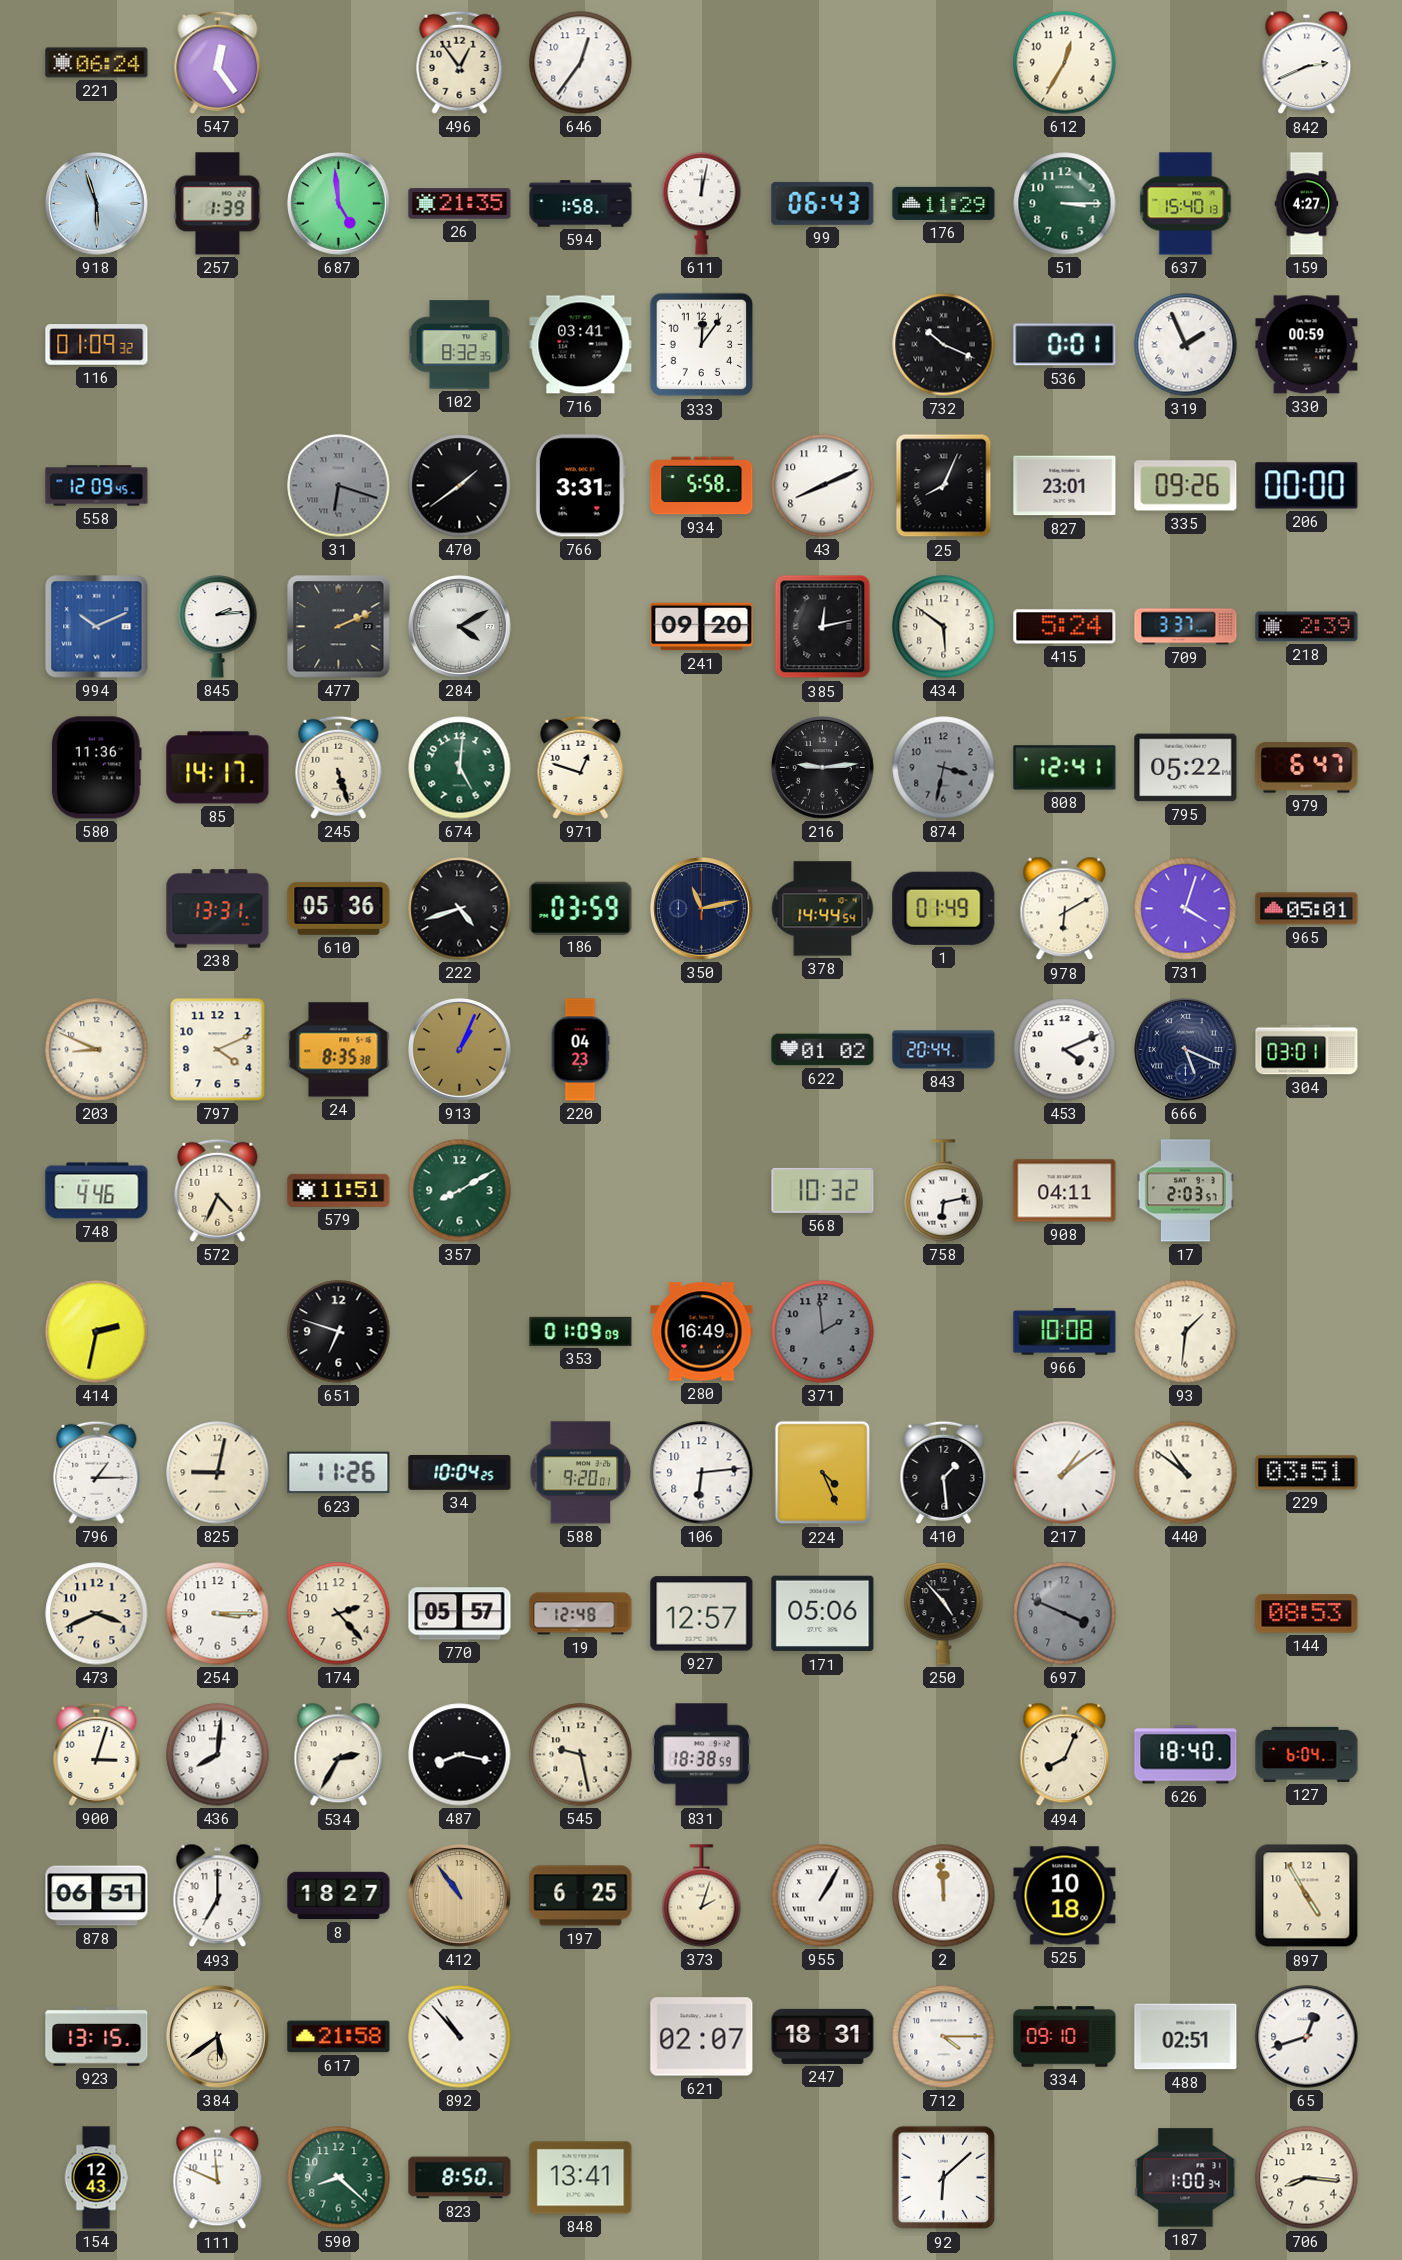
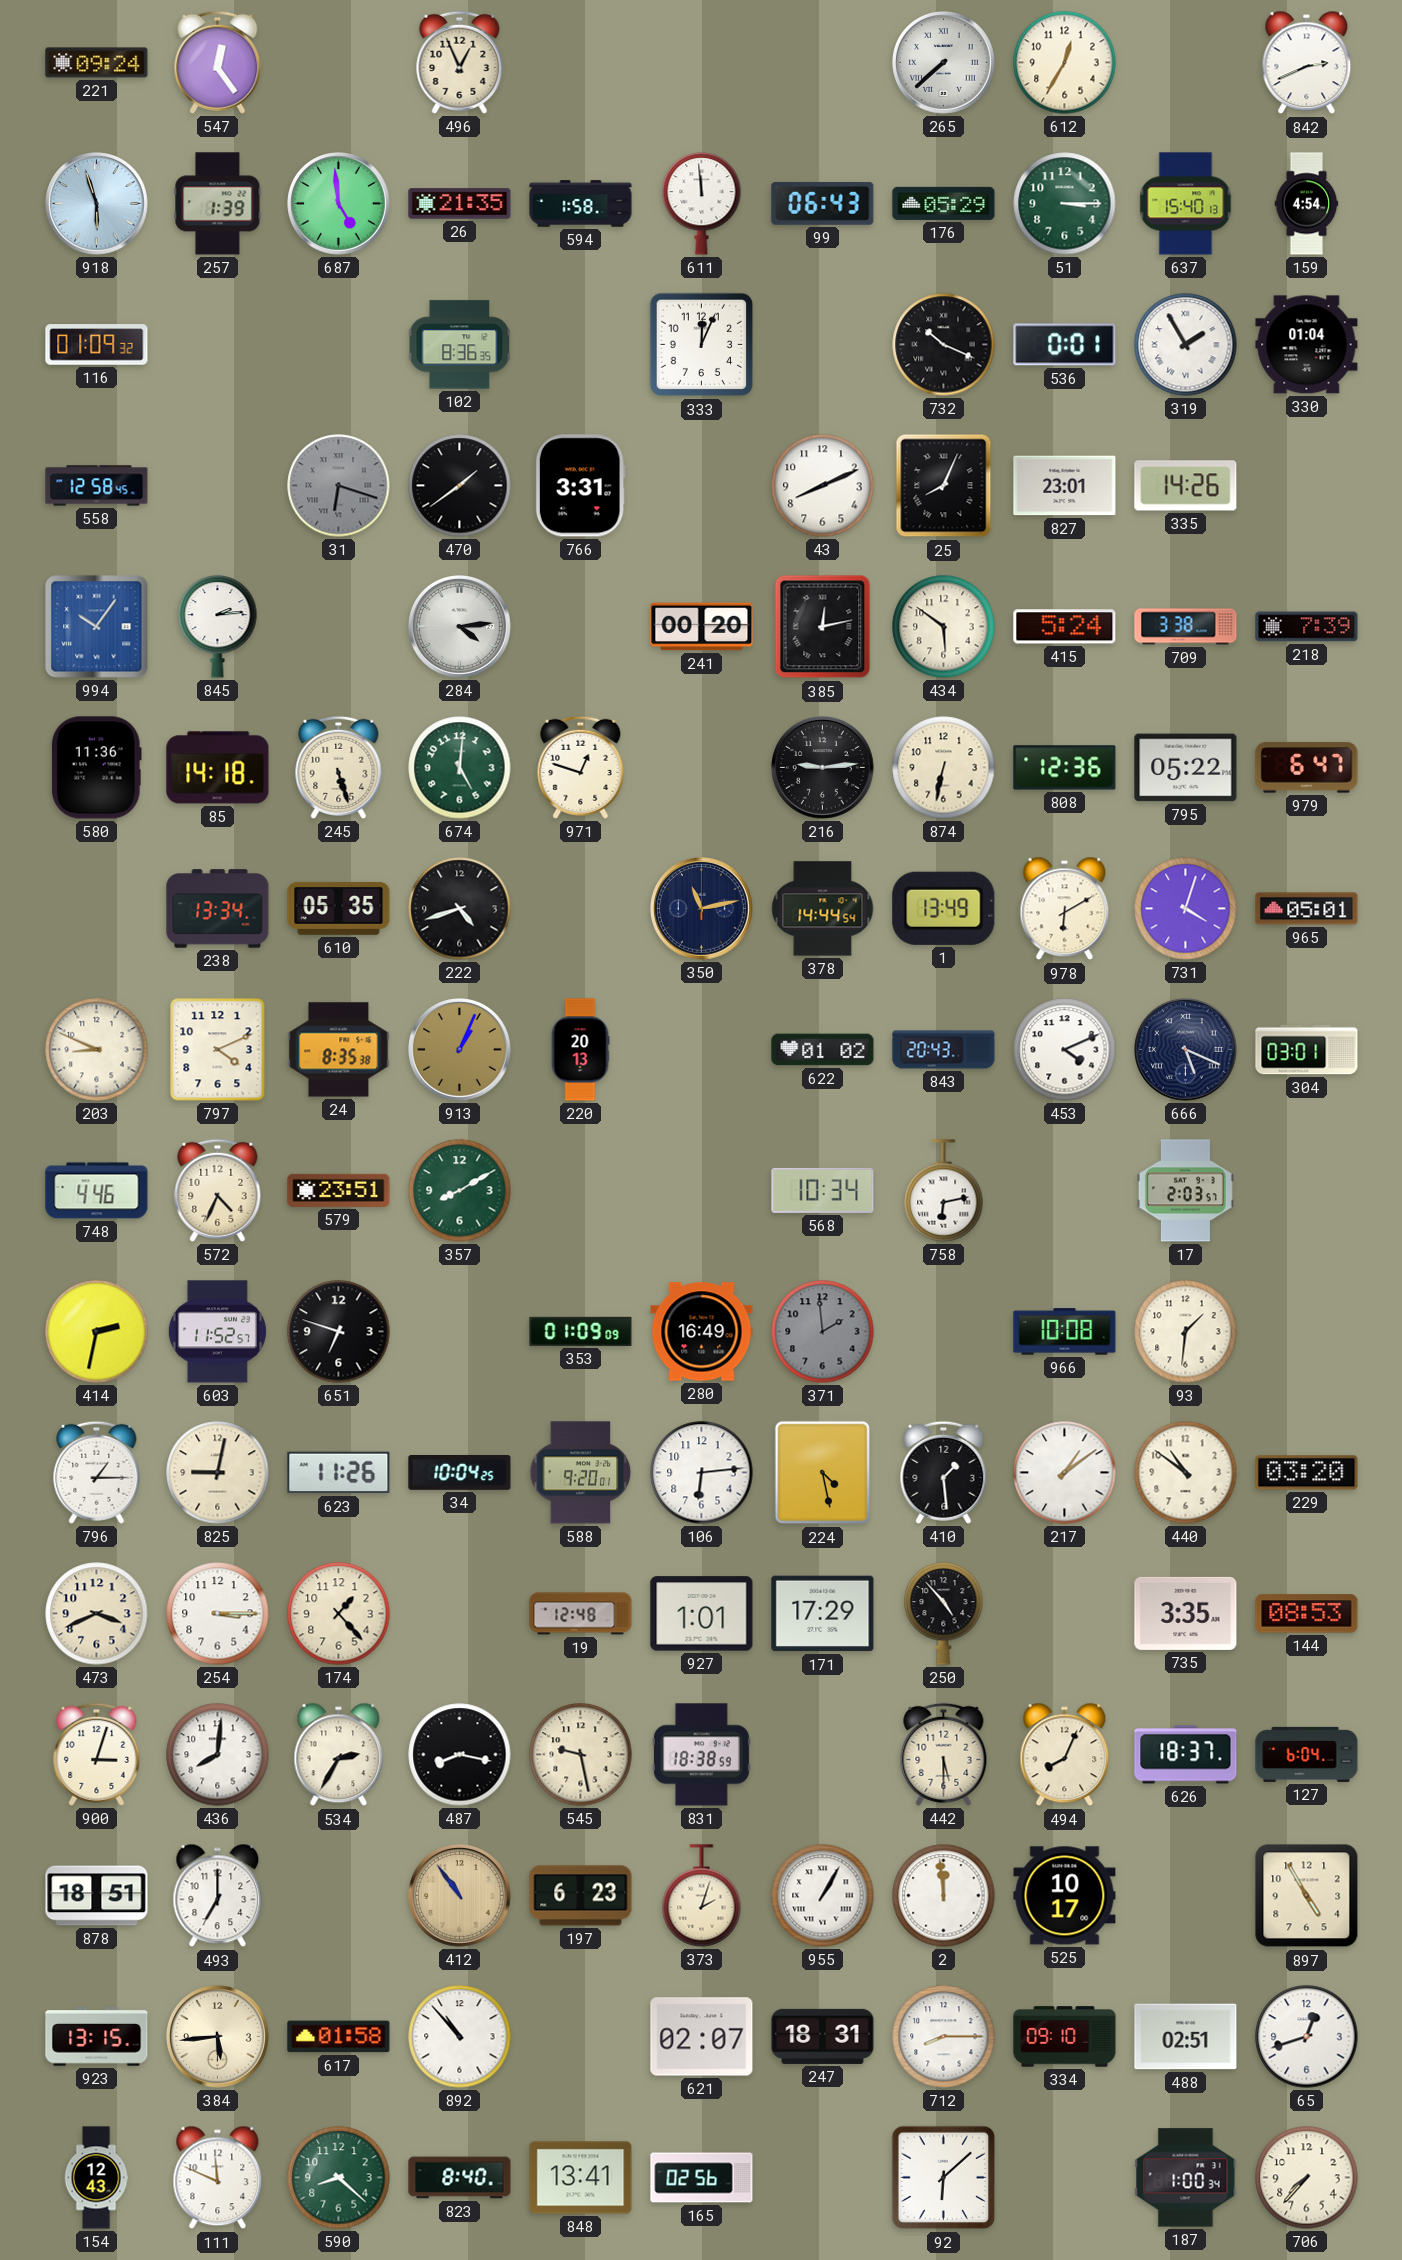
221: 06:24 -> 09:24 (97, 63)
496: 12:54 -> 12:56 (460, 62)
646: 12:36 -> none (581, 63)
265: none -> 7:38 (944, 63)
611: 12:02 -> 11:59 (702, 204)
176: 11:29 -> 05:29 (944, 203)
159: 4:27 -> 4:54 (1307, 204)
102: 8:32 -> 8:36 (460, 345)
716: 03:41 -> none (581, 345)
333: 12:06 -> 12:04 (702, 345)
319: 1:56 -> 1:55 (1186, 345)
330: 00:59 -> 01:04 (1307, 345)
558: 12:09 -> 12:58 (97, 486)
934: 5:58 -> none (702, 486)
335: 09:26 -> 14:26 (1186, 486)
206: 00:00 -> none (1307, 486)
994: 10:11 -> 10:06 (97, 627)
477: 2:11 -> none (339, 627)
284: 4:10 -> 4:14 (460, 627)
241: 09:20 -> 00:20 (702, 627)
709: 3:37 -> 3:38 (1186, 627)
218: 2:39 -> 7:39 (1307, 627)
85: 14:17 -> 14:18 (218, 768)
874: 3:32 -> 6:32 (944, 768)
874 dial: grey -> cream (944, 768)
808: 12:41 -> 12:36 (1065, 768)
238: 13:31 -> 13:34 (218, 909)
610: 05:36 -> 05:35 (339, 908)
186: 03:59 -> none (581, 908)
1: 01:49 -> 13:49 (944, 908)
220: 04:23 -> 20:13 (580, 1050)
843: 20:44 -> 20:43 (944, 1050)
579: 11:51 -> 23:51 (339, 1190)
568: 10:32 -> 10:34 (823, 1190)
908: 04:11 -> none (1065, 1191)
603: none -> 11:52 (217, 1332)
224: 4:26 -> 4:28 (823, 1473)
229: 03:51 -> 03:20 (1307, 1473)
174: 2:23 -> 1:23 (339, 1614)
770: 05:57 -> none (460, 1614)
927: 12:57 -> 1:01 (702, 1614)
171: 05:06 -> 17:29 (823, 1614)
697: 3:49 -> none (1065, 1614)
735: none -> 3:35 (1186, 1613)
442: none -> 5:30 (944, 1754)
626: 18:40 -> 18:37 (1186, 1755)
878: 06:51 -> 18:51 (97, 1896)
8: 18:27 -> none (339, 1896)
197: 6:25 -> 6:23 (581, 1896)
525: 10:18 -> 10:17 (1065, 1896)
384: 5:39 -> 5:44 (218, 2037)
617: 21:58 -> 01:58 (339, 2037)
712: 4:15 -> 8:15 (944, 2037)
823: 8:50 -> 8:40 (460, 2178)
165: none -> 02:56 (702, 2178)
706: 8:16 -> 7:37 (1307, 2178)
